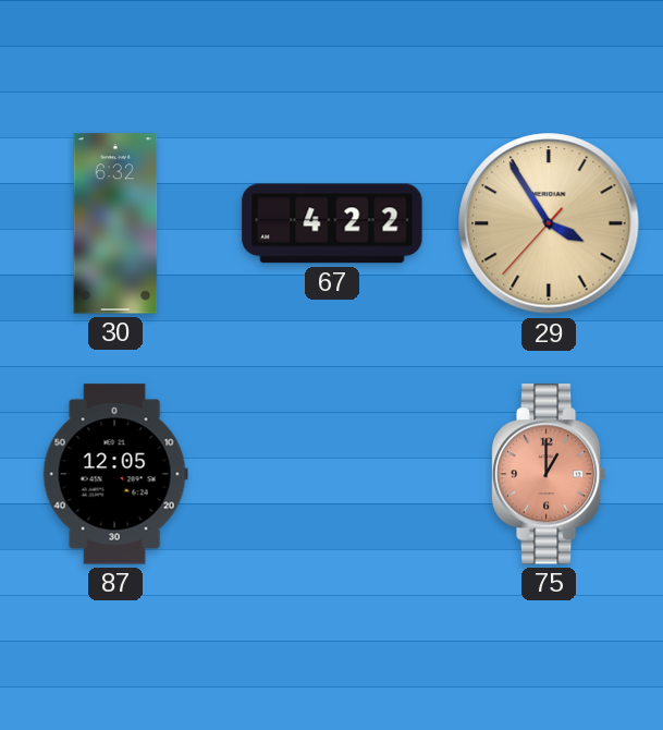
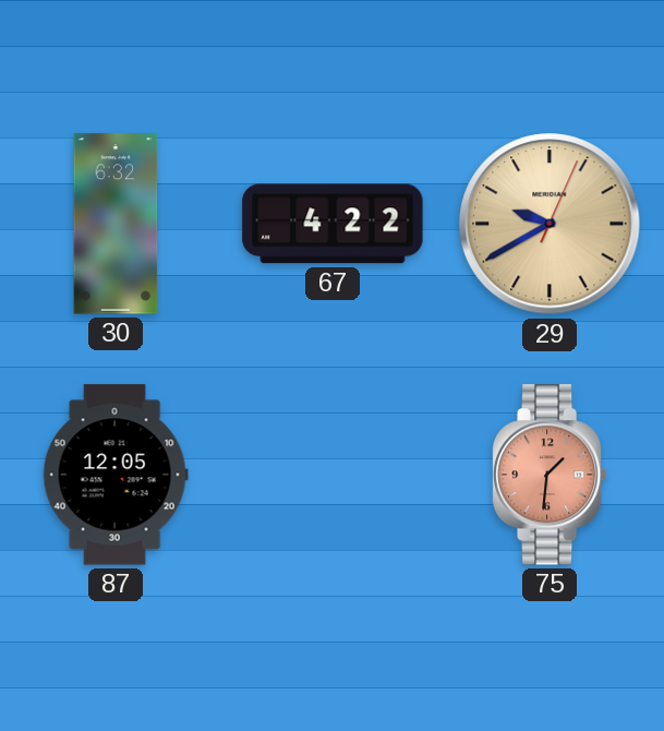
29: 3:54 -> 9:40 (550, 224)
75: 1:00 -> 1:31 (550, 475)
